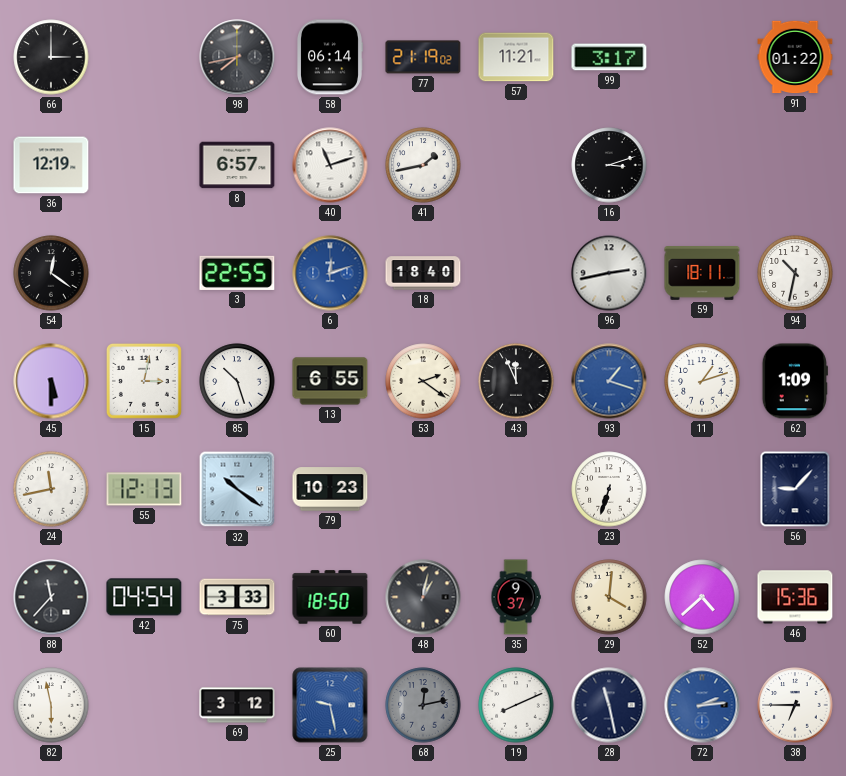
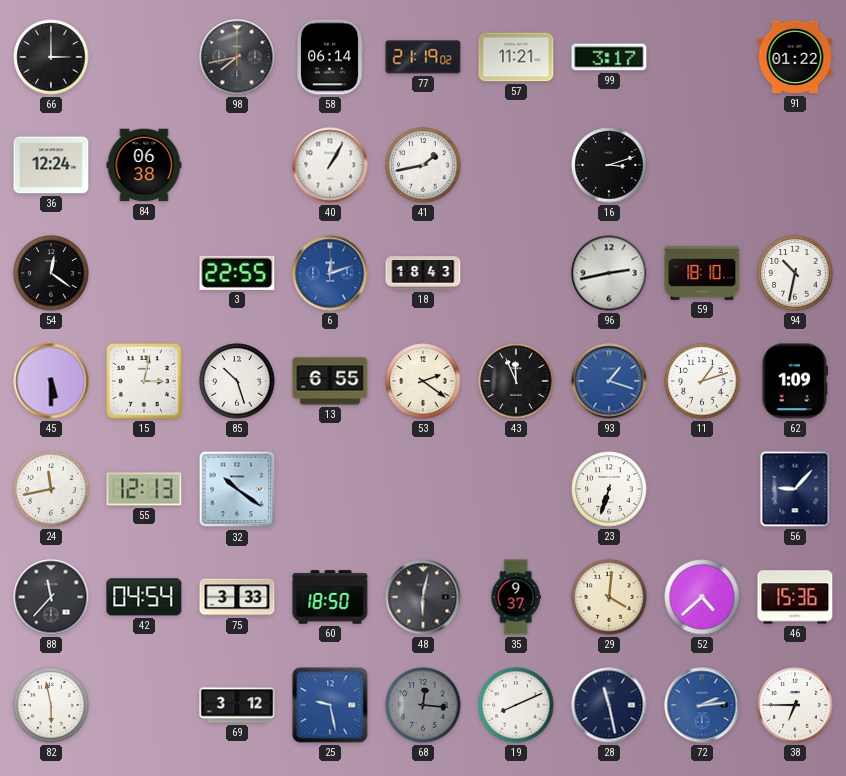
36: 12:19 -> 12:24 (51, 165)
84: none -> 06:38 (144, 165)
8: 6:57 -> none (237, 165)
40: 11:12 -> 1:05 (330, 165)
18: 18:40 -> 18:43 (423, 273)
59: 18:11 -> 18:10 (702, 273)
79: 10:23 -> none (330, 489)
48: 1:02 -> 6:02 (423, 597)
68: 12:13 -> 12:16 (423, 705)
